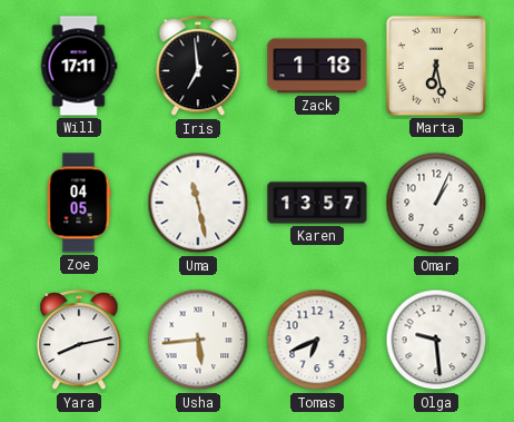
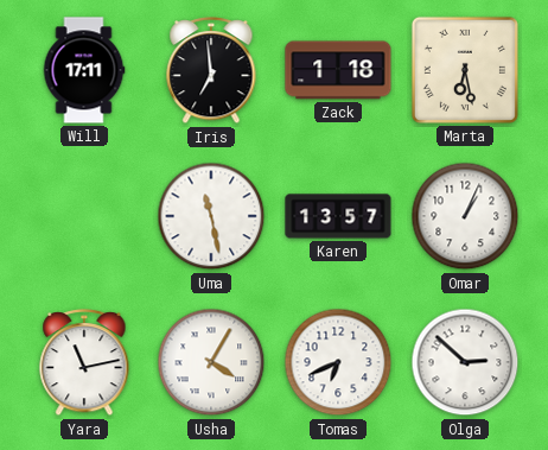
Zoe: 04:05 -> none (79, 203)
Yara: 8:13 -> 11:13 (84, 362)
Usha: 5:44 -> 4:05 (211, 362)
Olga: 9:29 -> 2:52 (465, 362)
